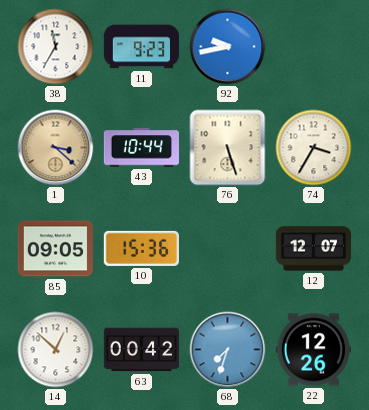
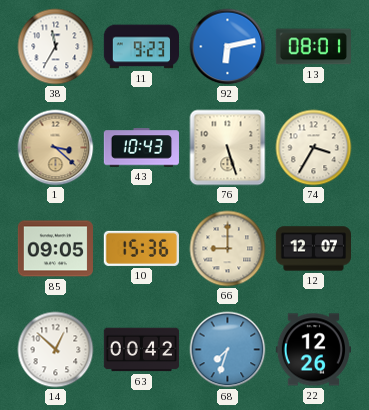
92: 9:43 -> 6:13 (228, 47)
13: none -> 08:01 (313, 47)
43: 10:44 -> 10:43 (141, 148)
66: none -> 9:00 (228, 249)
